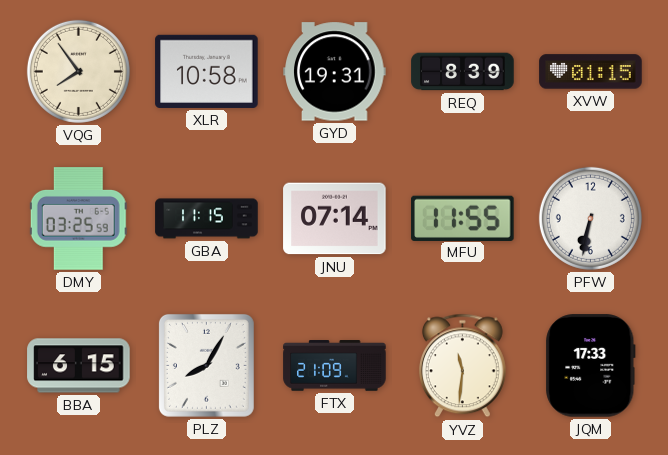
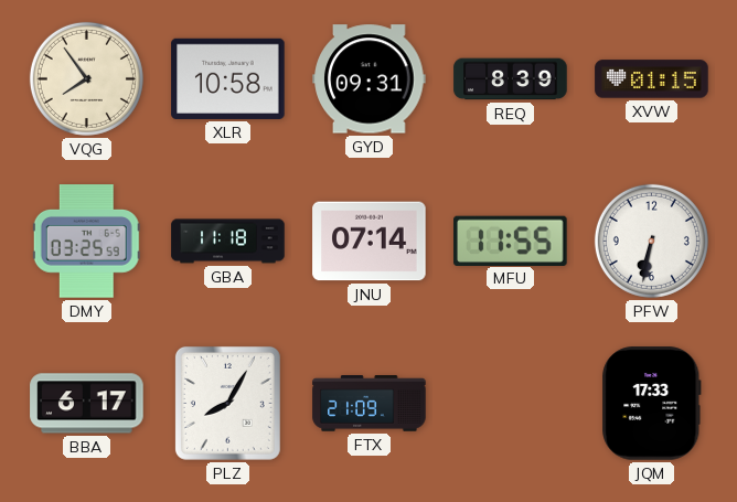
GYD: 19:31 -> 09:31 (370, 79)
GBA: 11:15 -> 11:18 (228, 242)
BBA: 6:15 -> 6:17 (87, 404)
YVZ: 11:31 -> none (462, 366)
